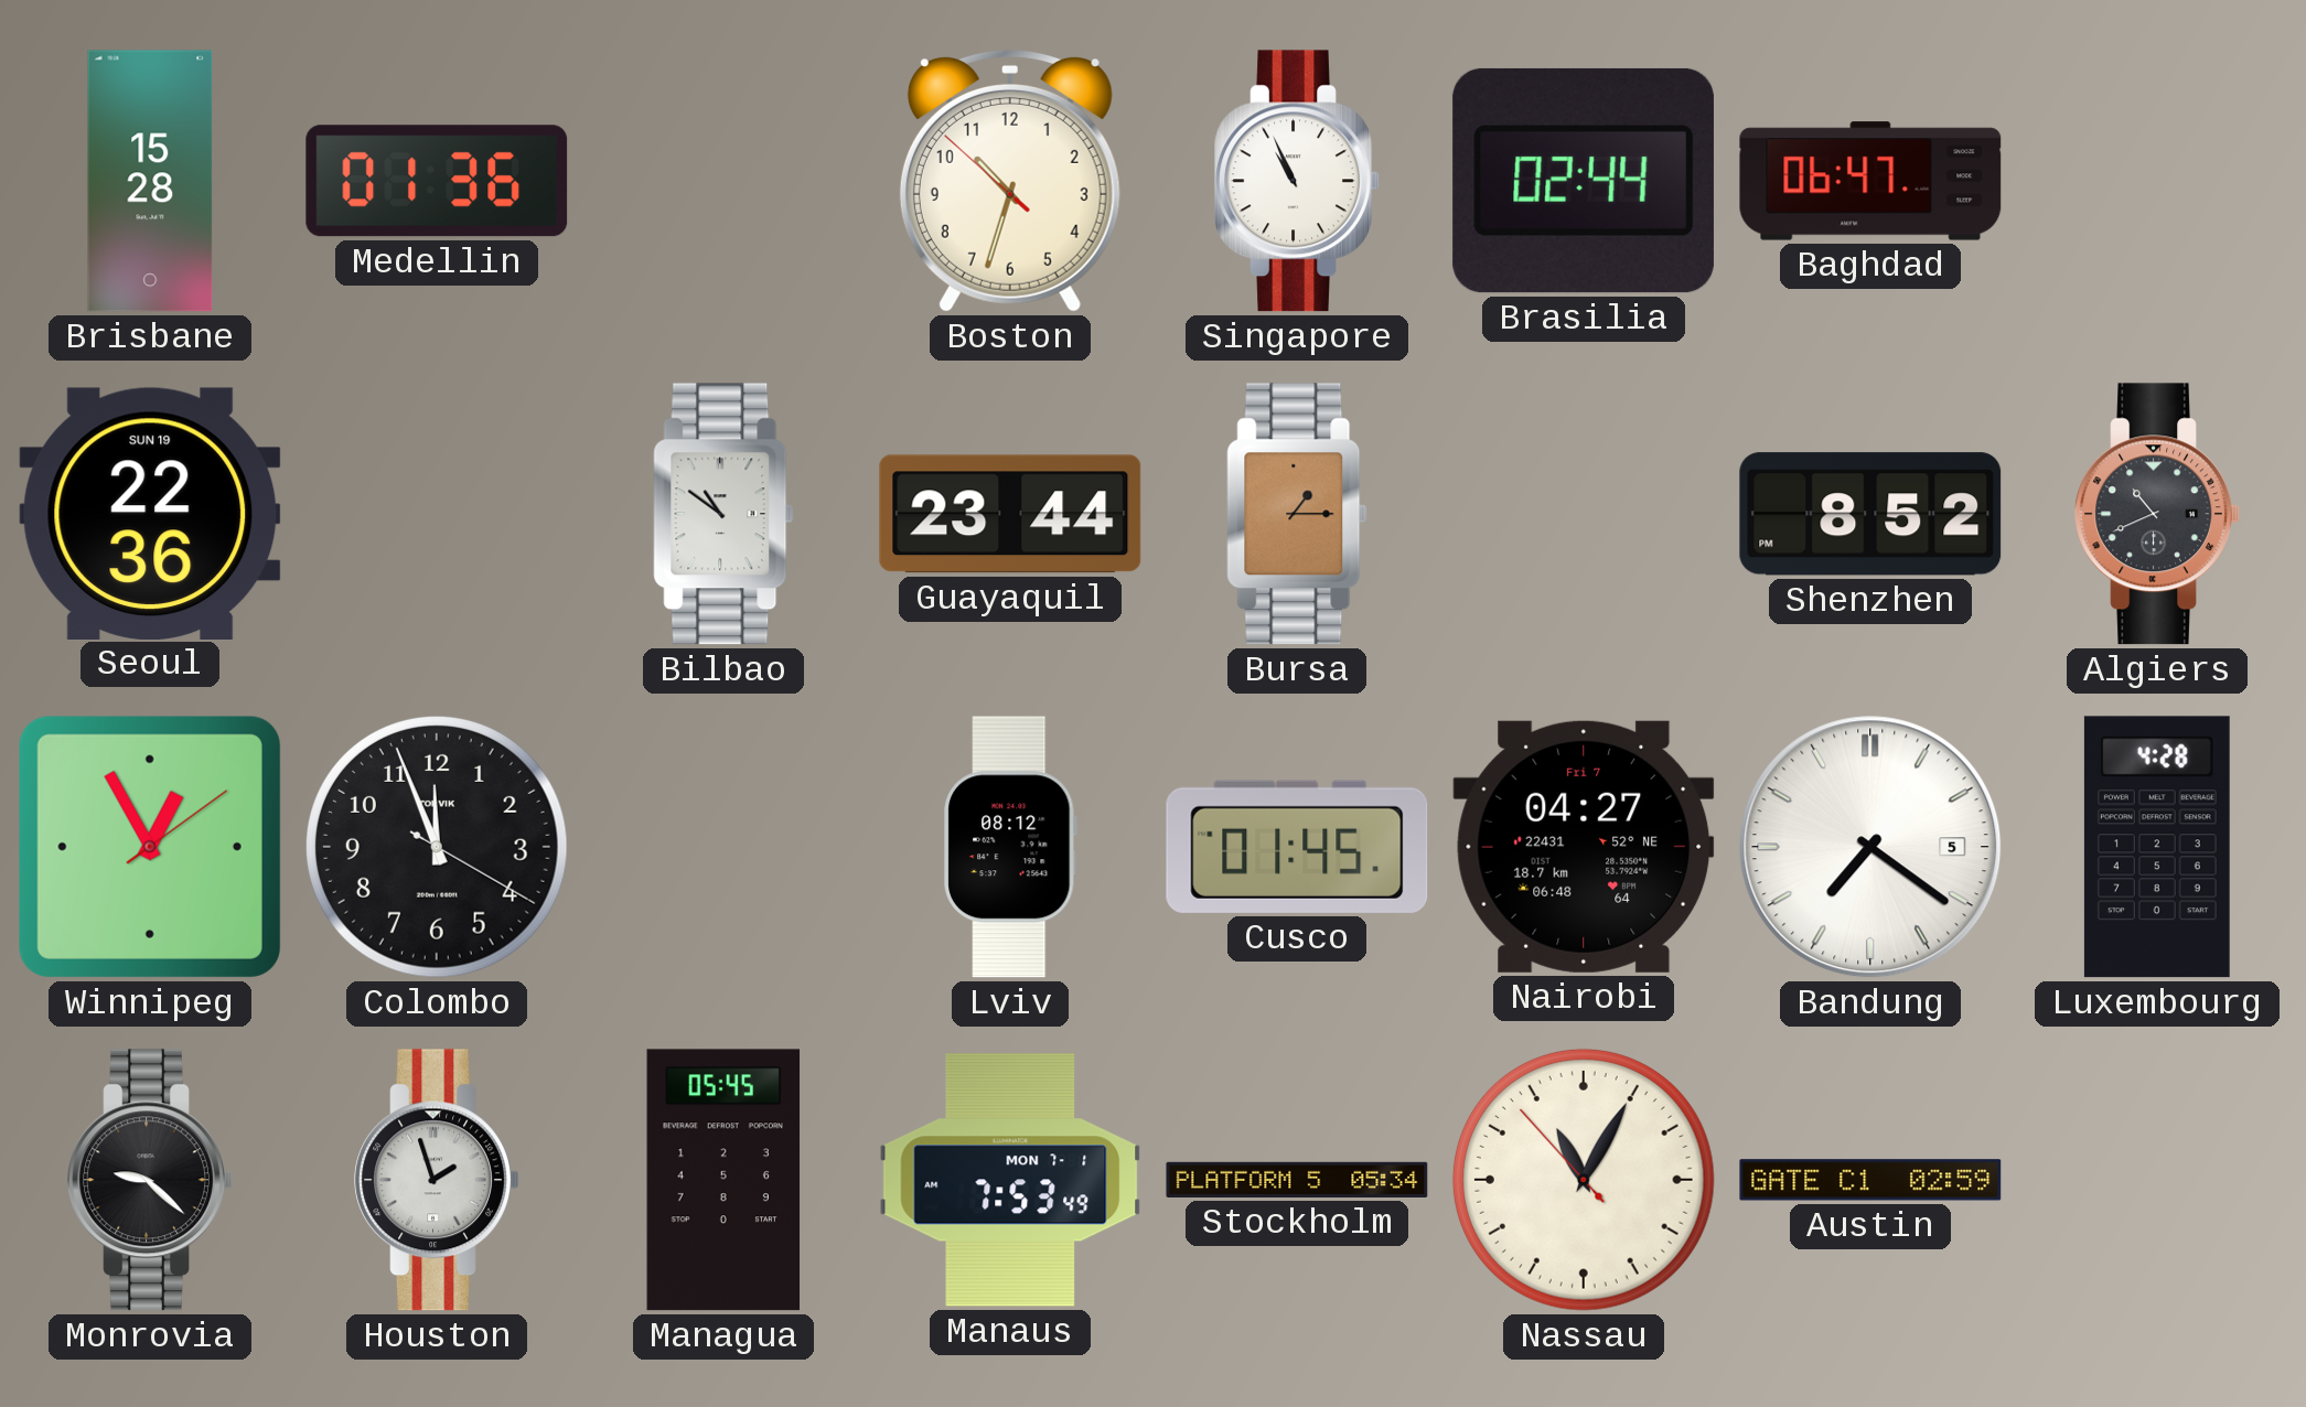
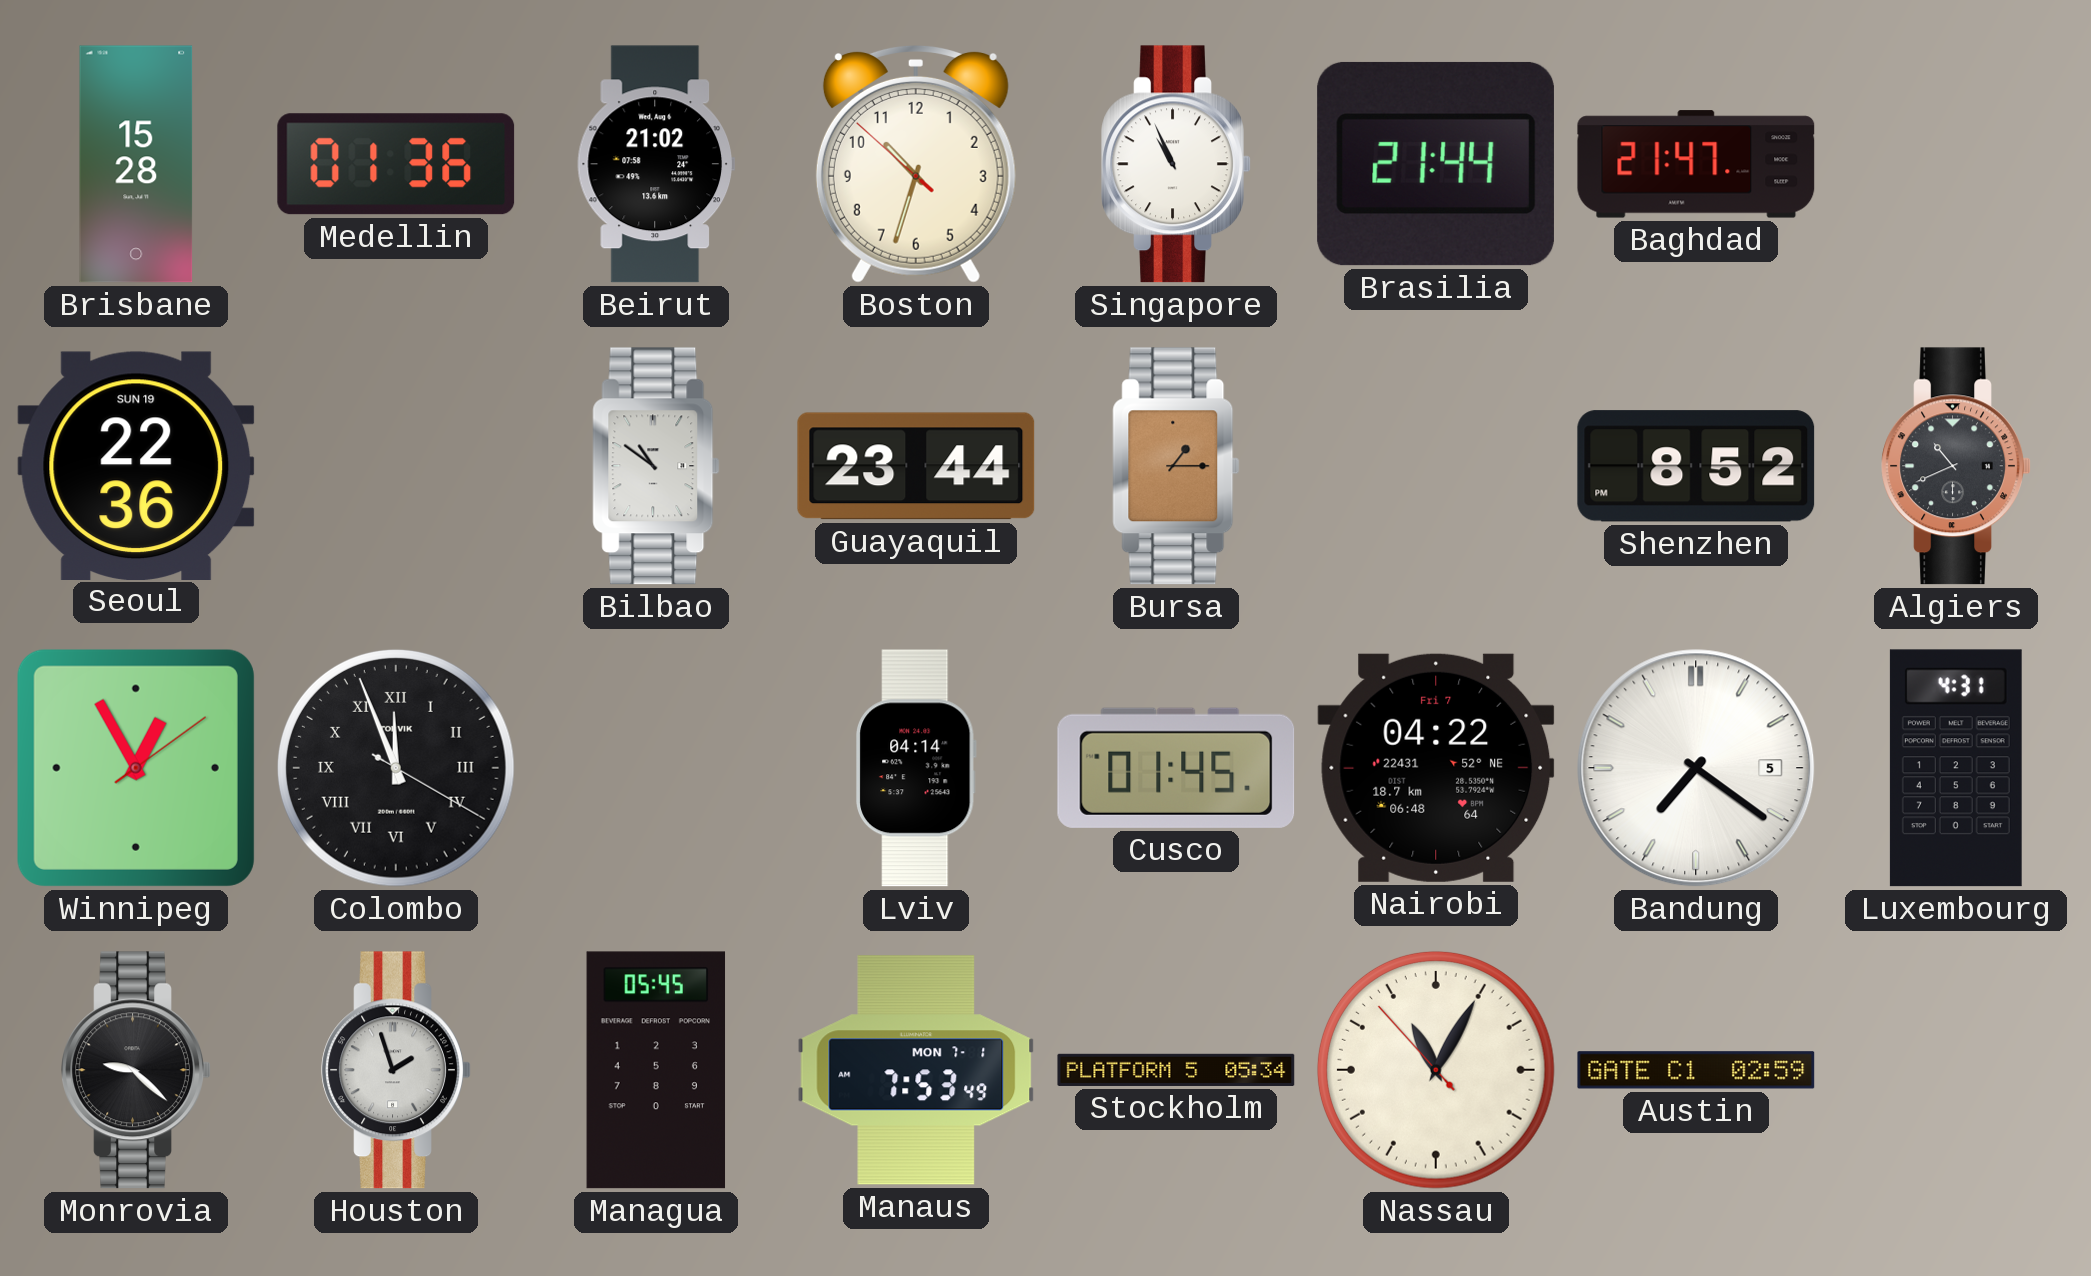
Beirut: none -> 21:02 (655, 164)
Brasilia: 02:44 -> 21:44 (1436, 164)
Baghdad: 06:47 -> 21:47 (1696, 164)
Colombo numerals: Arabic -> Roman (396, 768)
Lviv: 08:12 -> 04:14 (917, 768)
Nairobi: 04:27 -> 04:22 (1436, 768)
Luxembourg: 4:28 -> 4:31 (1956, 768)
